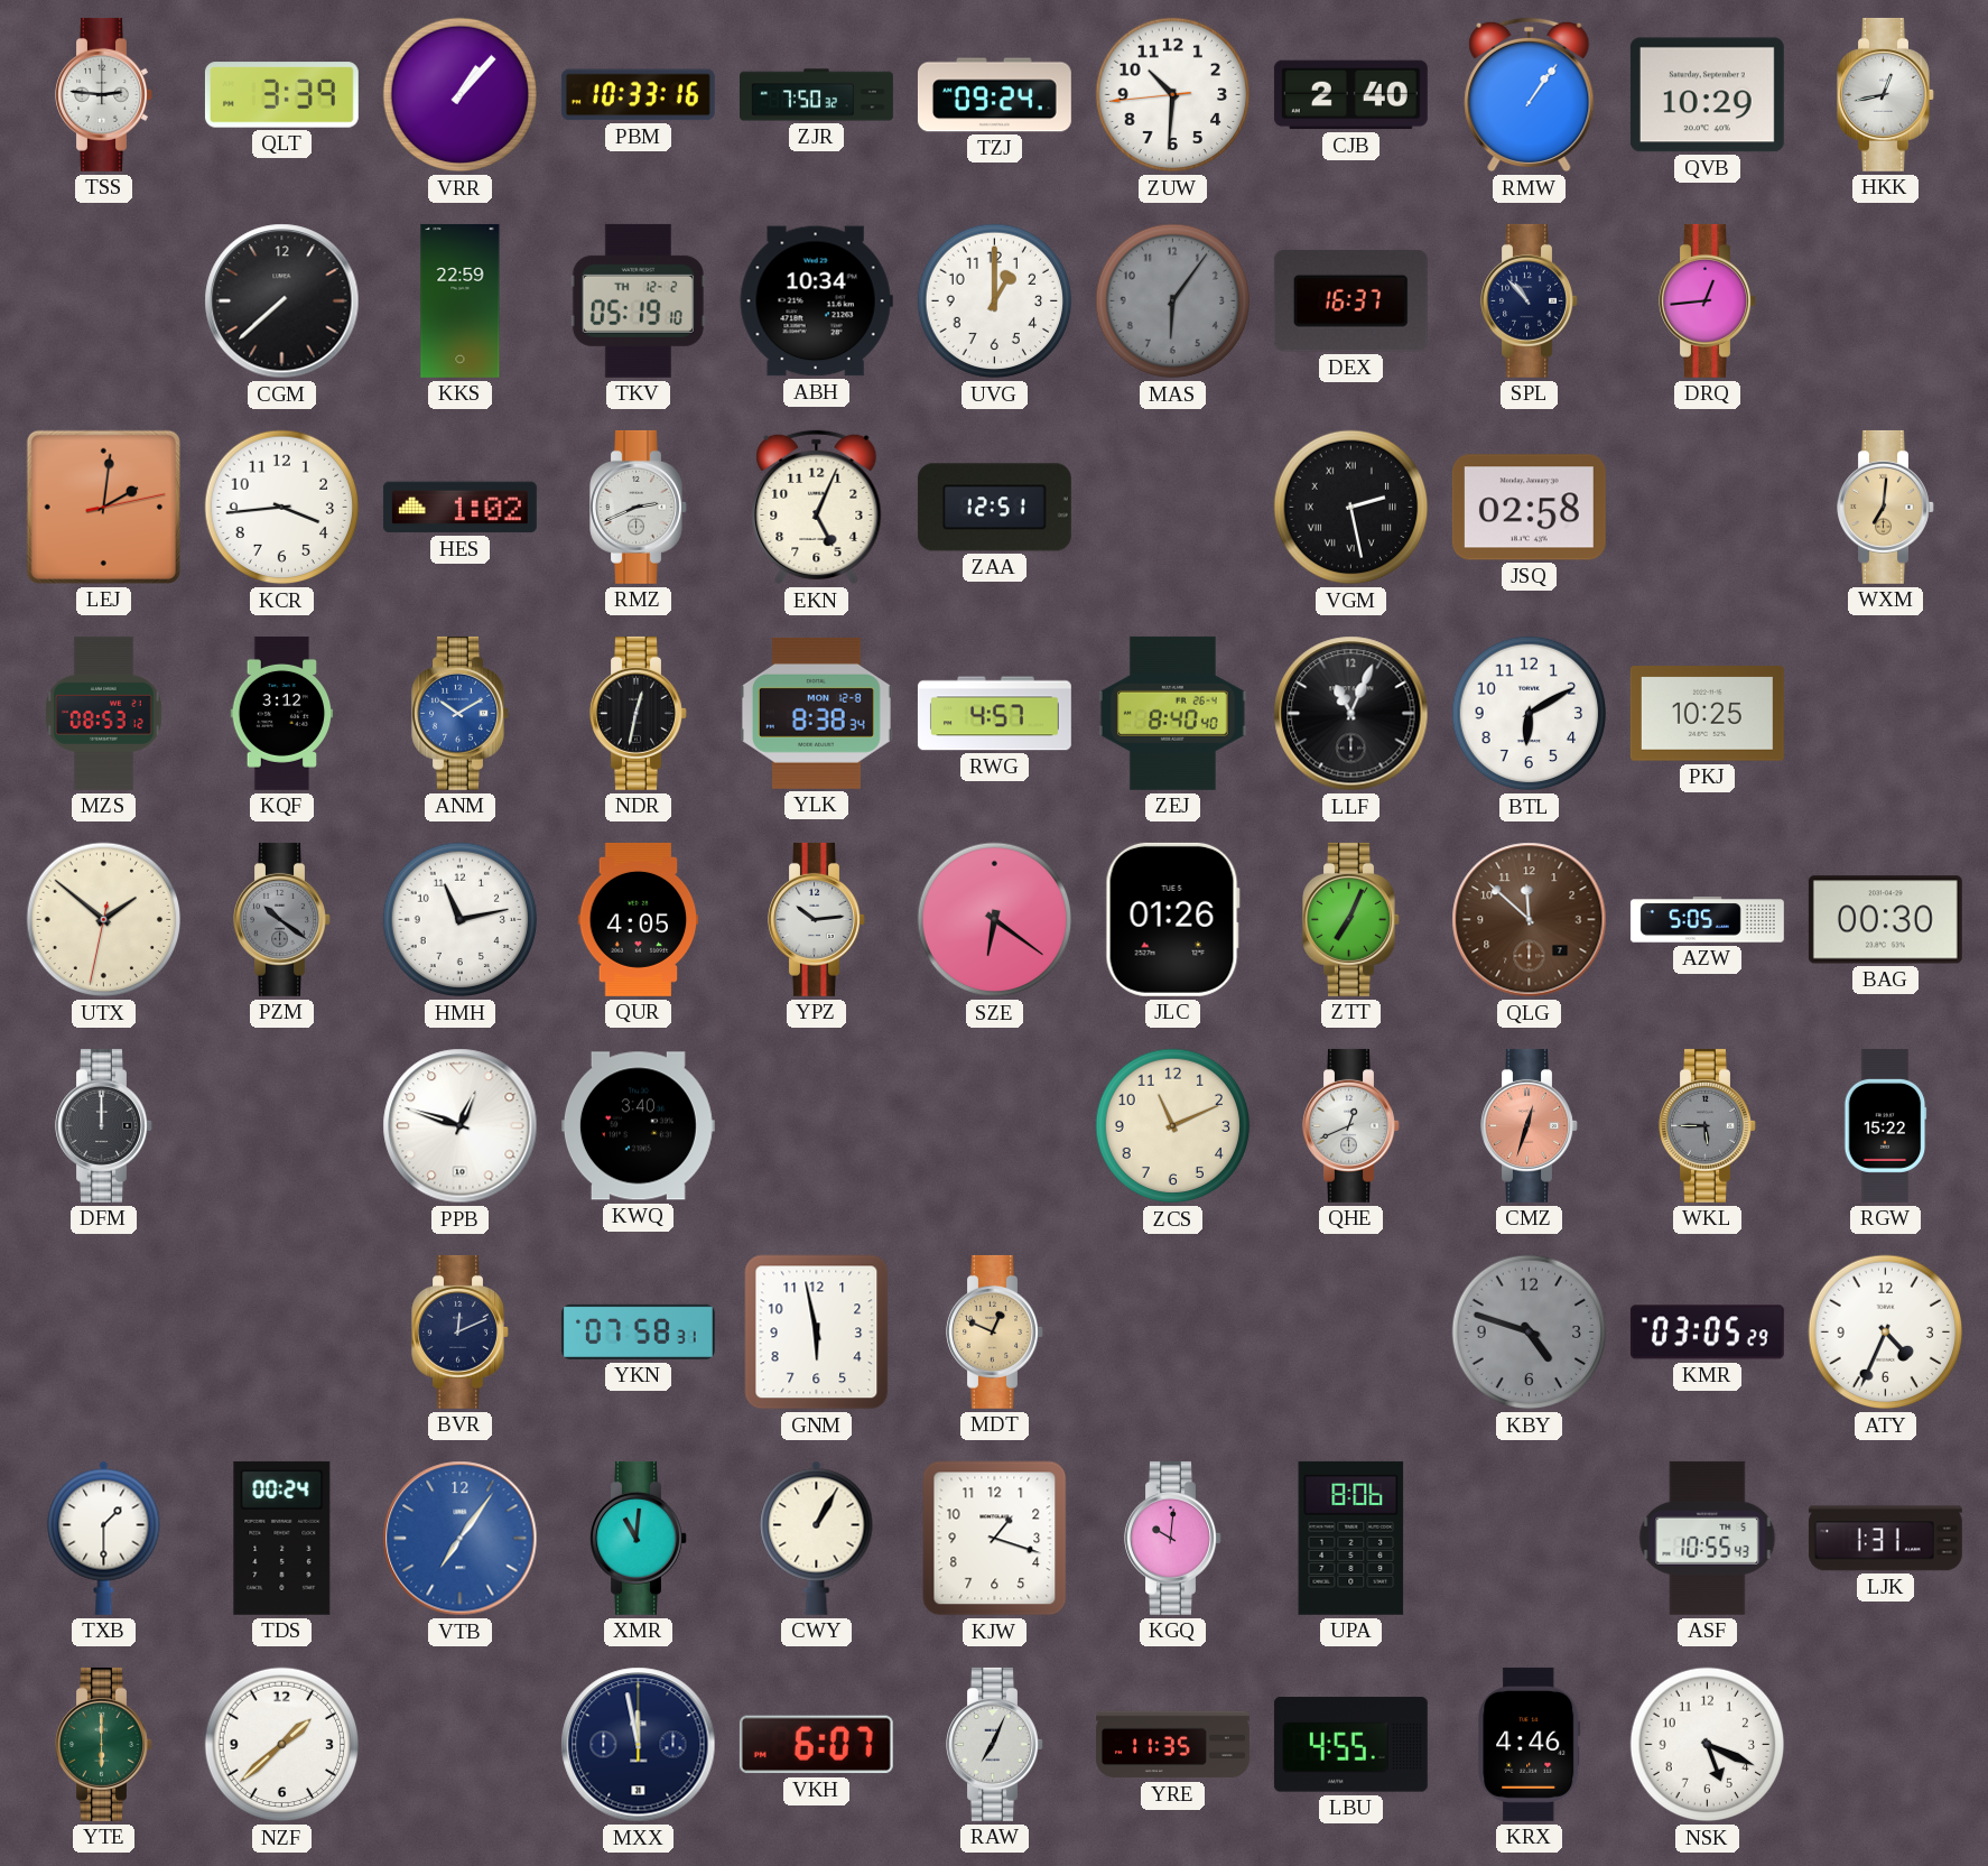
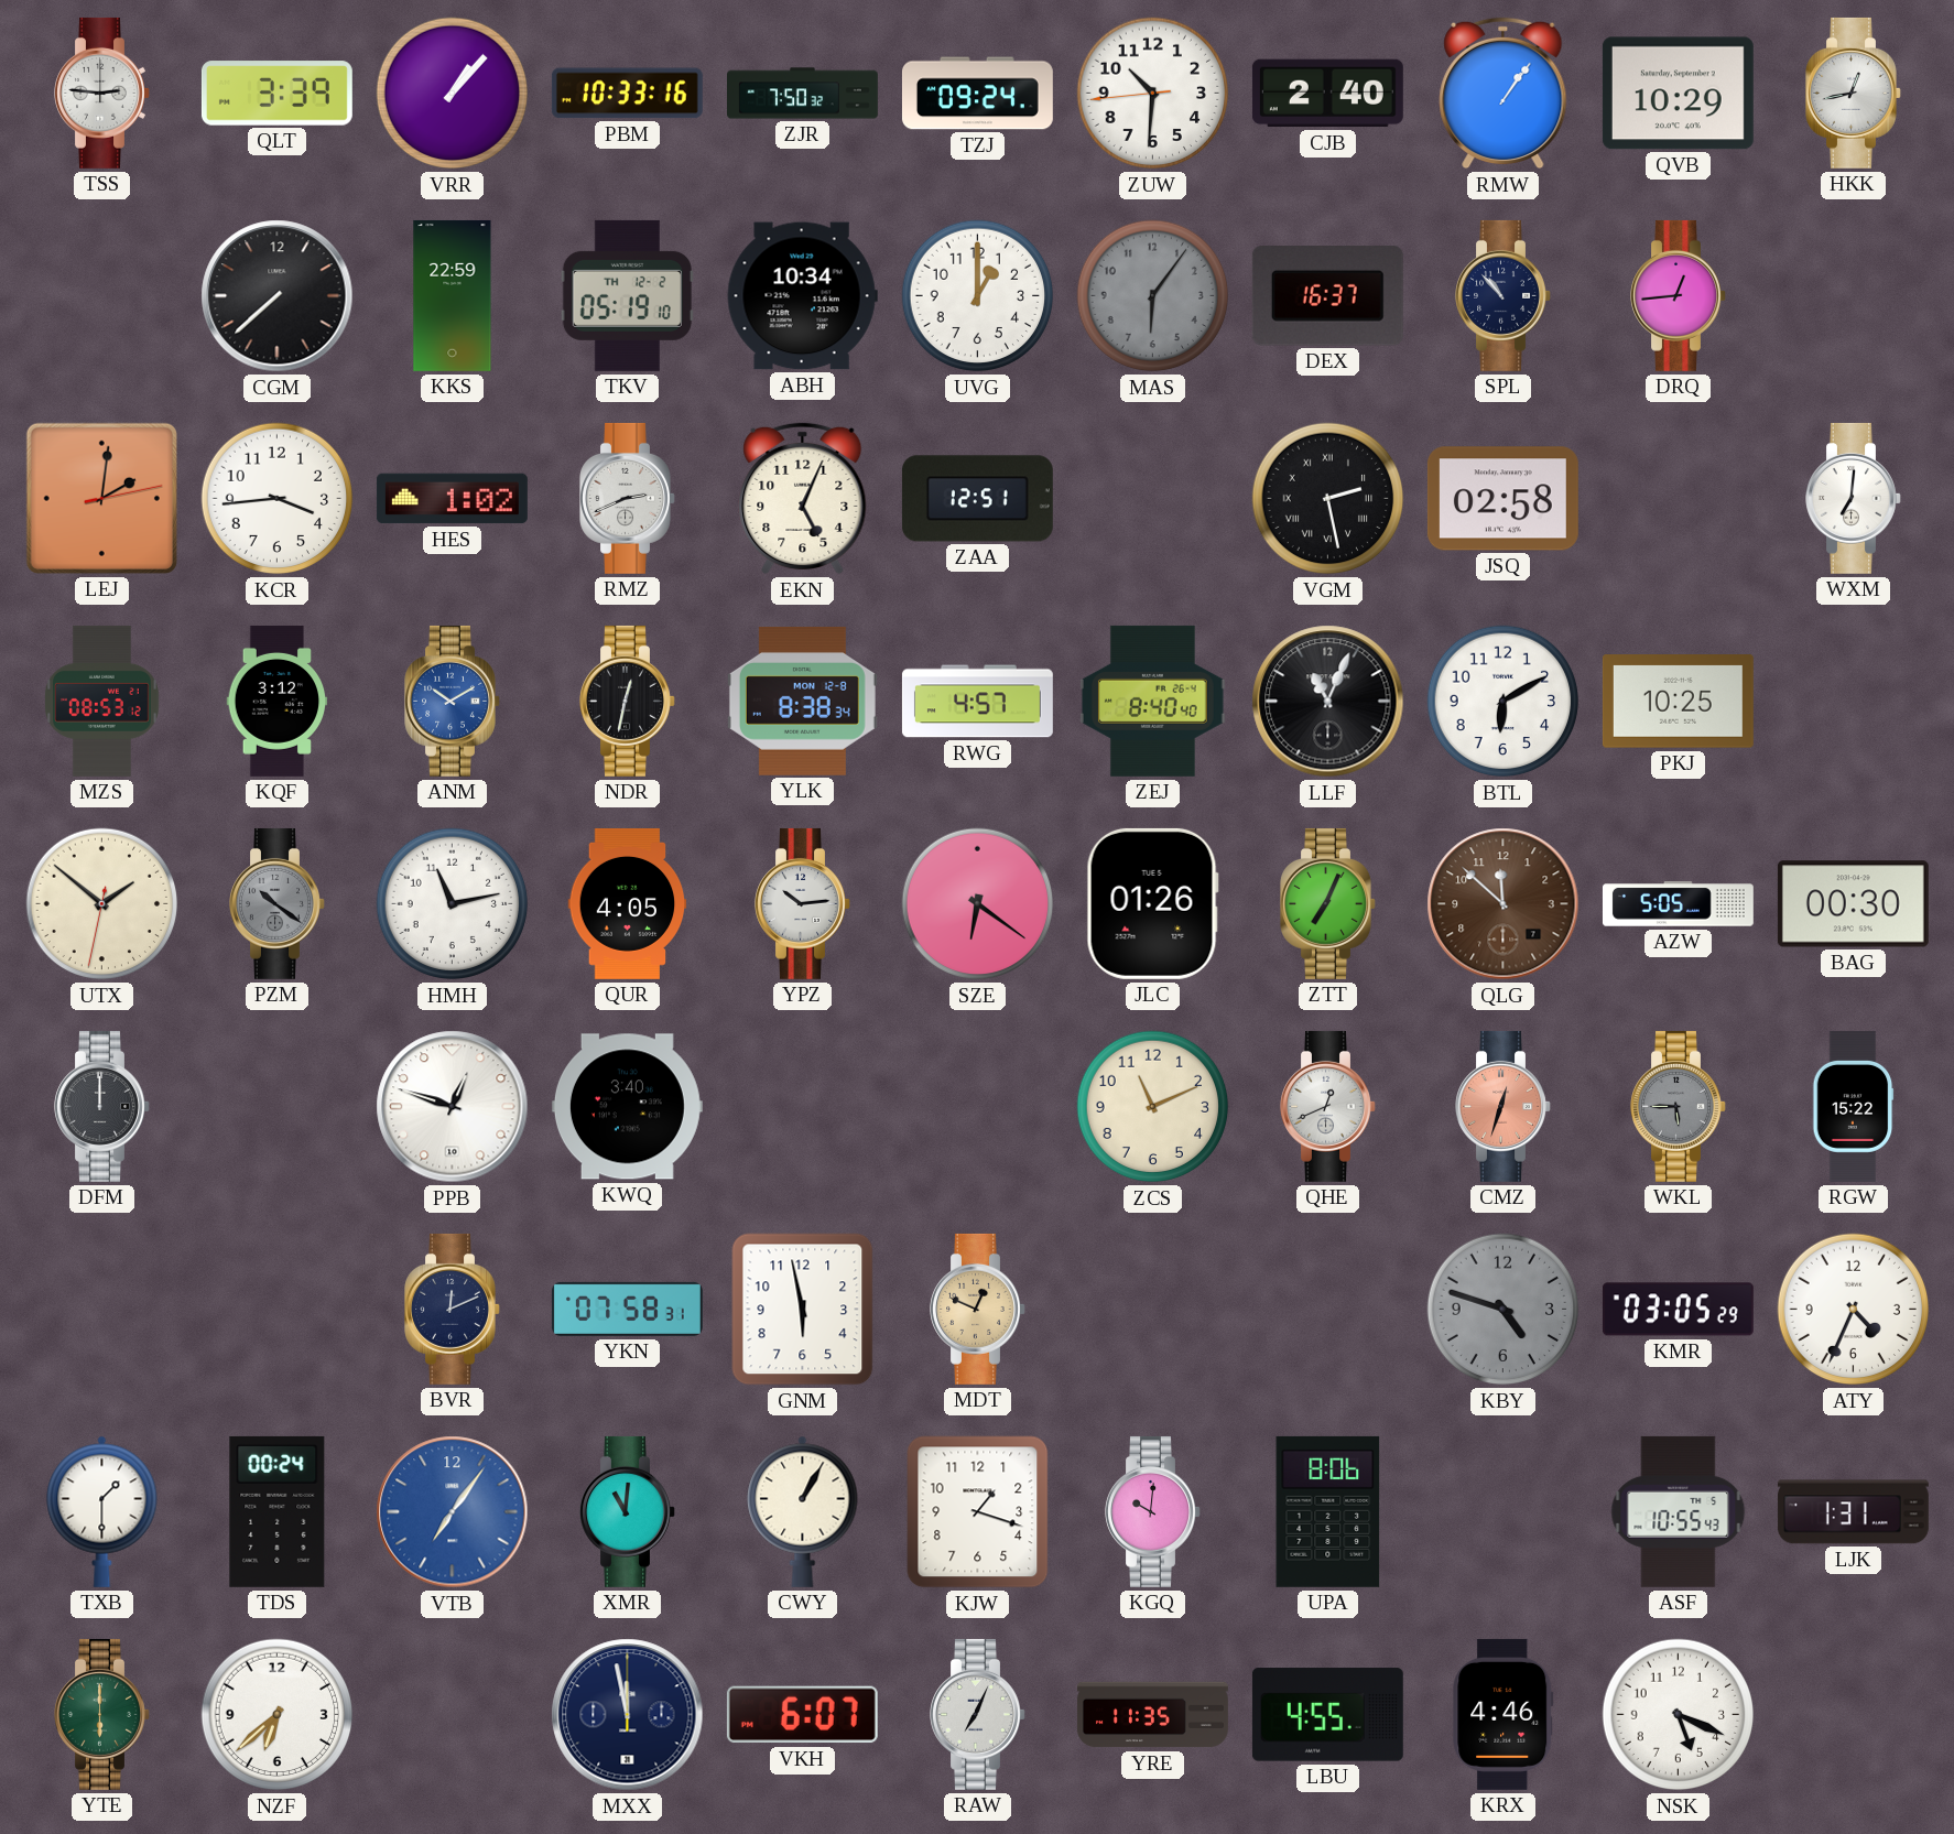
WXM dial: champagne -> white (1854, 498)
NZF: 1:38 -> 6:38 (278, 1715)
